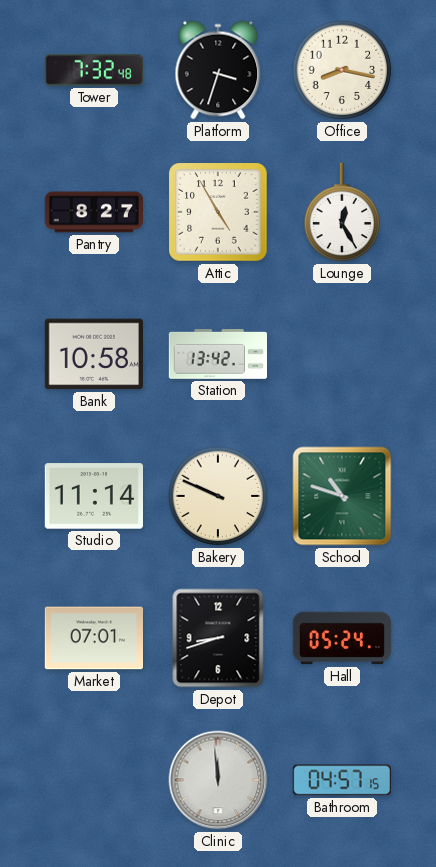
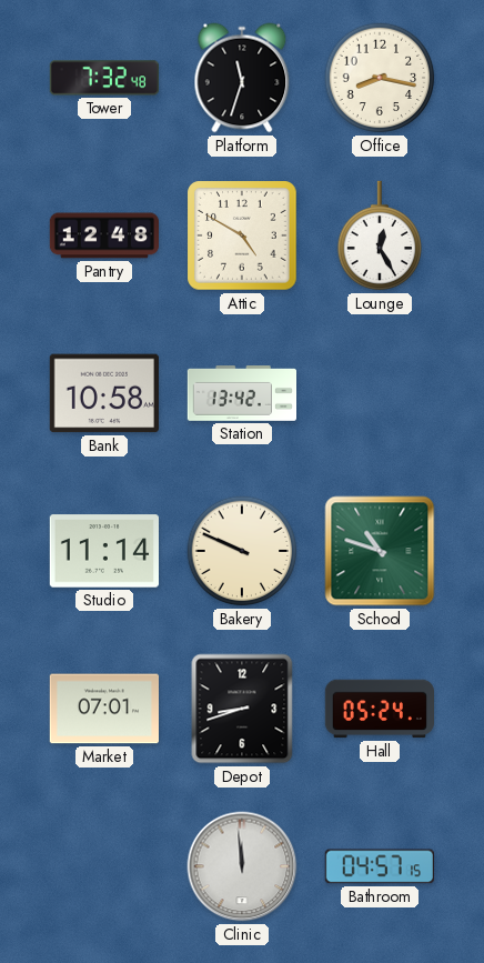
Platform: 3:33 -> 11:33 (242, 78)
Pantry: 8:27 -> 12:48 (103, 235)
Attic: 4:55 -> 4:50 (242, 235)
